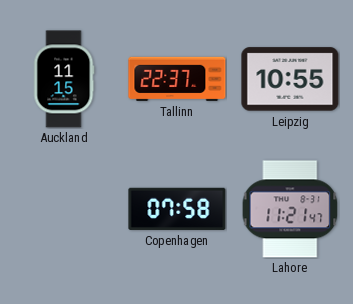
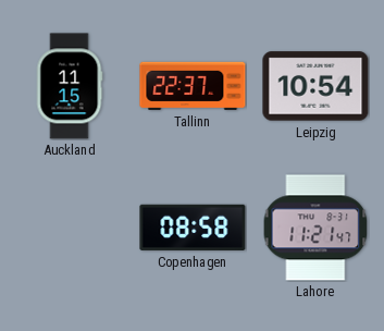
Leipzig: 10:55 -> 10:54 (315, 86)
Copenhagen: 07:58 -> 08:58 (193, 228)
